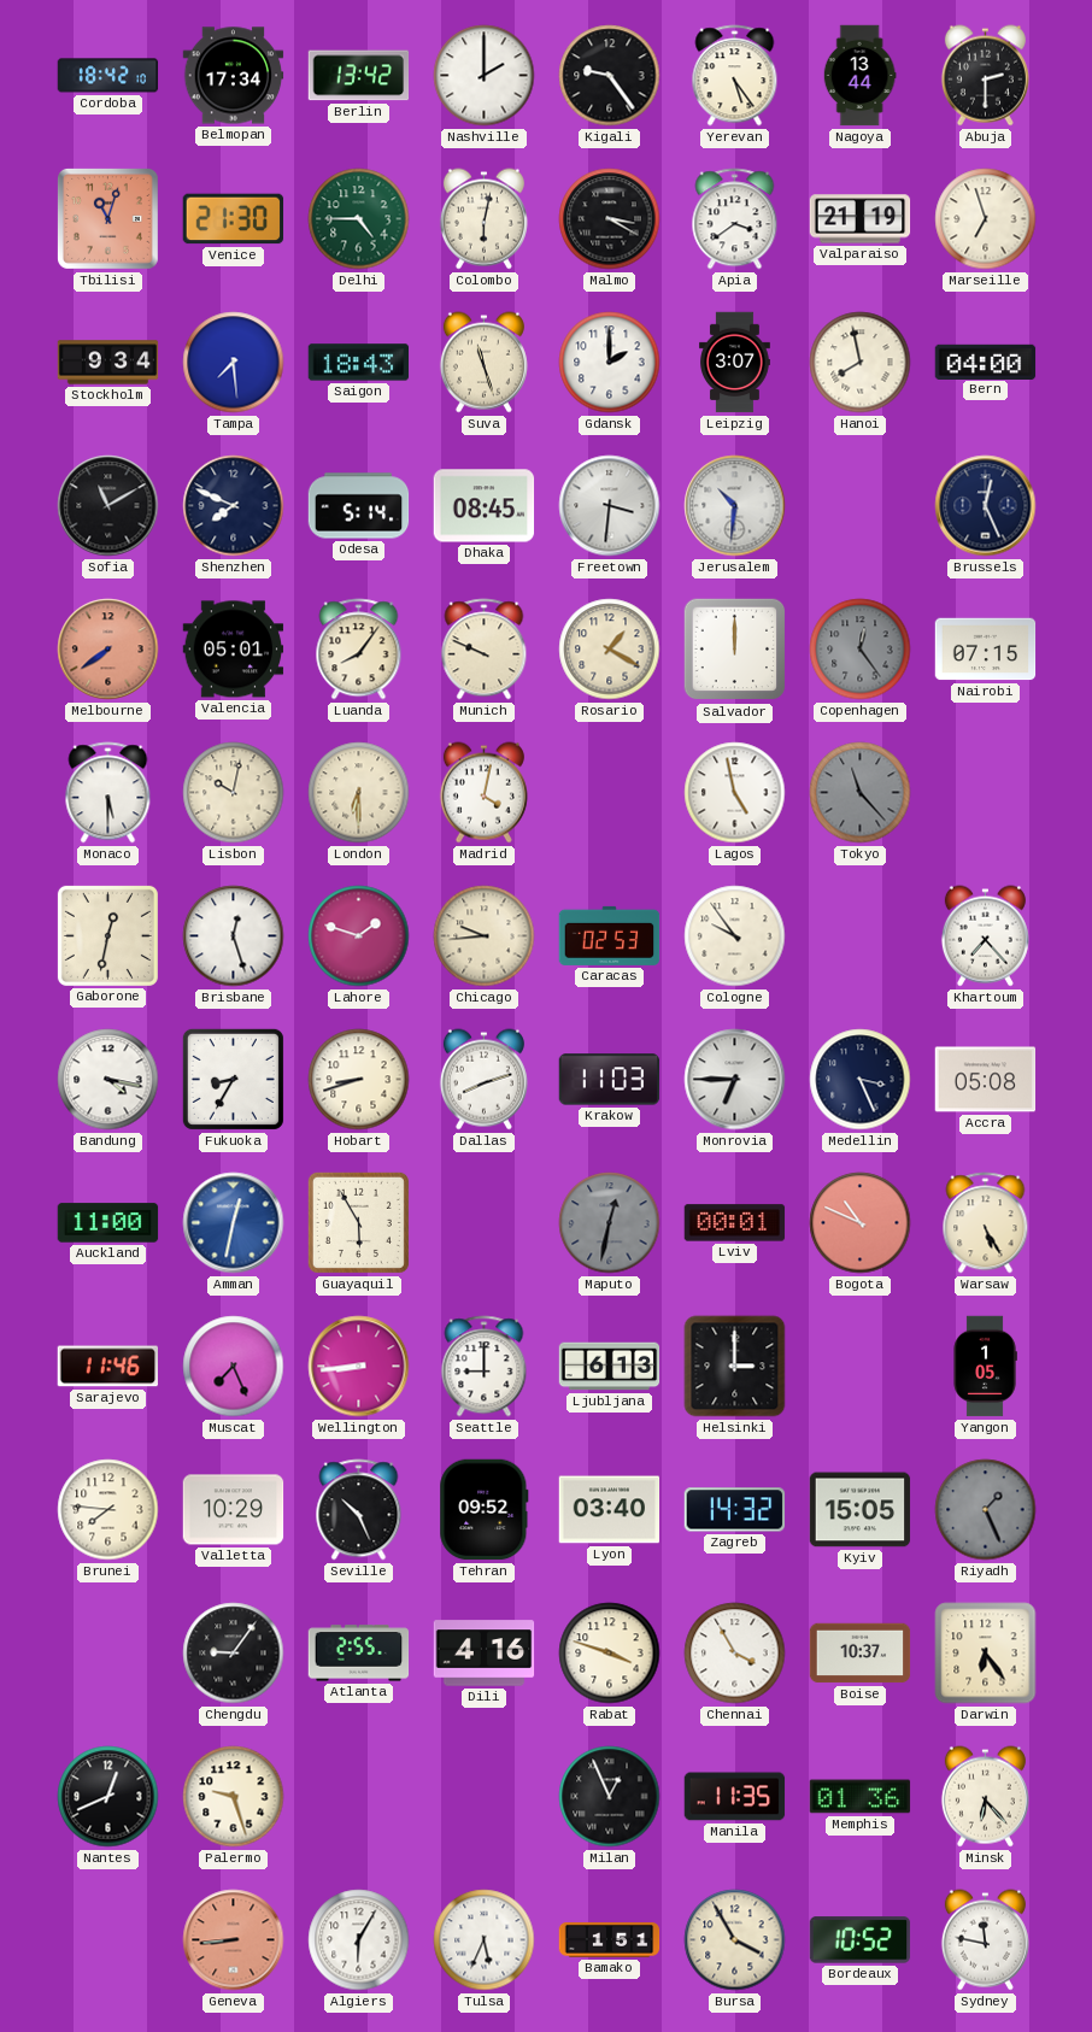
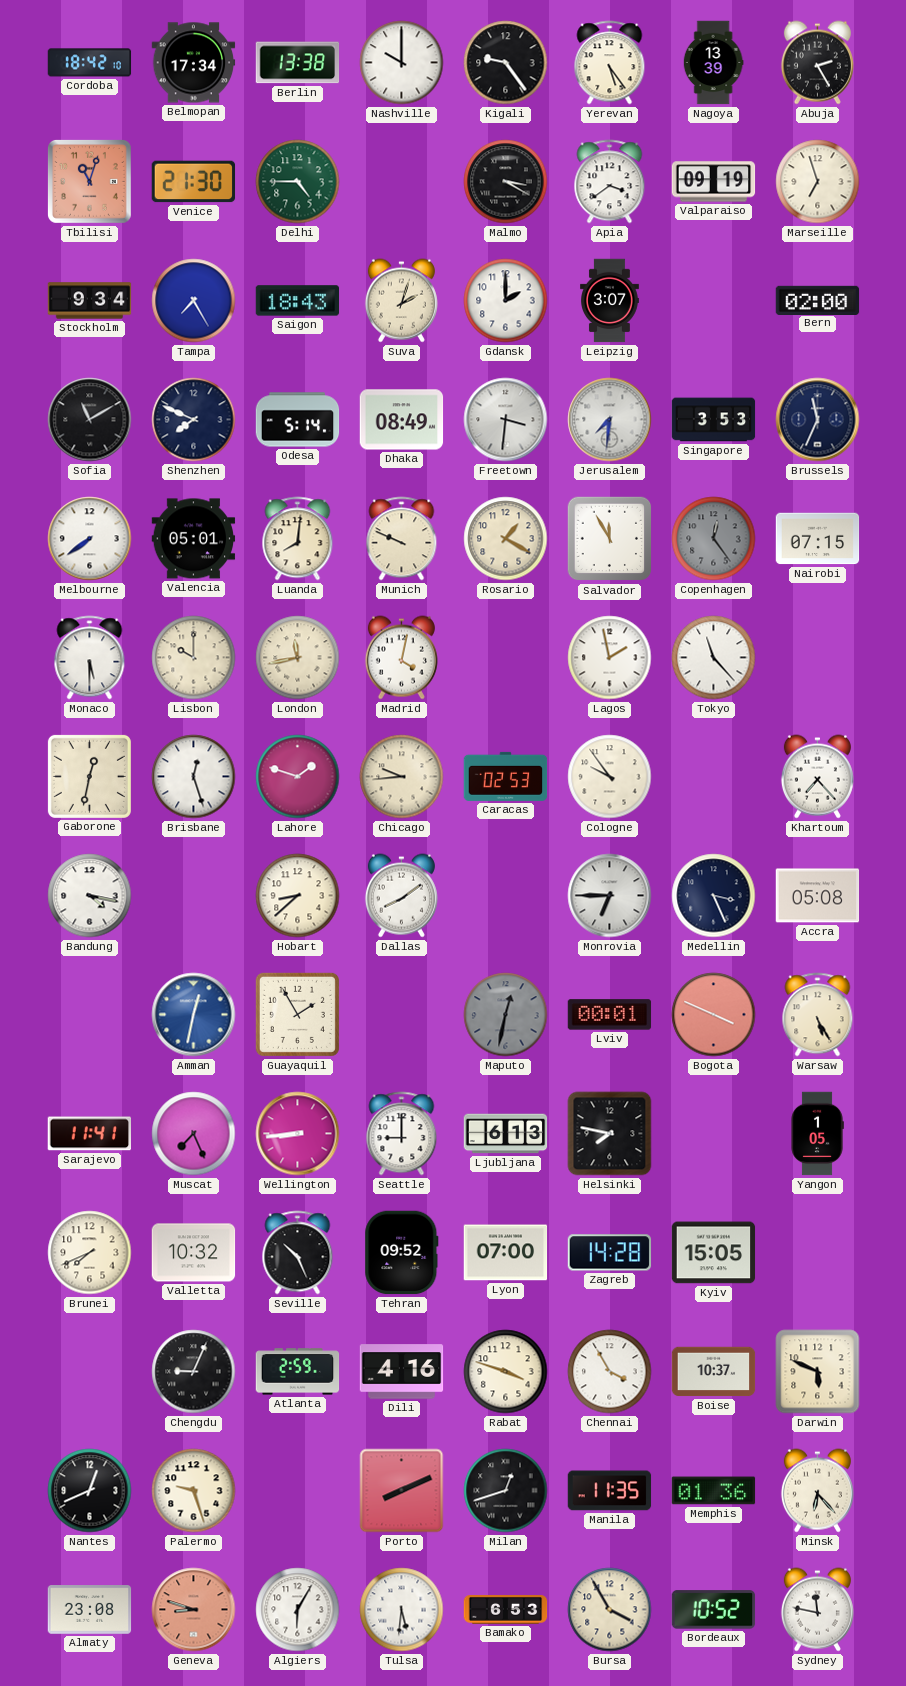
Berlin: 13:42 -> 13:38 (298, 63)
Nashville: 2:00 -> 10:00 (402, 63)
Nagoya: 13:44 -> 13:39 (713, 63)
Abuja: 2:30 -> 2:25 (817, 63)
Colombo: 6:02 -> none (483, 219)
Valparaiso: 21:19 -> 09:19 (714, 182)
Tampa: 7:29 -> 7:25 (194, 301)
Suva: 11:27 -> 2:03 (401, 301)
Hanoi: 7:58 -> none (861, 363)
Bern: 04:00 -> 02:00 (818, 300)
Dhaka: 08:45 -> 08:49 (402, 420)
Jerusalem: 10:31 -> 7:31 (610, 420)
Singapore: none -> 3:53 (714, 420)
Brussels: 12:26 -> 11:34 (818, 420)
Melbourne dial: salmon -> white (90, 539)
Luanda: 8:06 -> 8:01 (298, 539)
Salvador: 12:00 -> 11:55 (610, 539)
Lisbon: 10:02 -> 10:00 (194, 658)
London: 6:30 -> 11:43 (298, 658)
Lagos: 4:58 -> 1:58 (610, 658)
Tokyo dial: grey -> white (714, 658)
Fukuoka: 8:35 -> none (233, 1079)
Hobart: 8:42 -> 8:38 (298, 896)
Dallas: 8:12 -> 8:09 (401, 896)
Krakow: 11:03 -> none (610, 1080)
Auckland: 11:00 -> none (108, 1223)
Guayaquil: 5:55 -> 1:55 (297, 1014)
Bogota: 10:49 -> 3:49 (714, 1015)
Sarajevo: 11:46 -> 11:41 (90, 1134)
Helsinki: 3:00 -> 7:47 (610, 1134)
Brunei: 7:46 -> 7:41 (90, 1253)
Valletta: 10:29 -> 10:32 (194, 1253)
Lyon: 03:40 -> 07:00 (506, 1253)
Zagreb: 14:32 -> 14:28 (610, 1253)
Riyadh: 1:26 -> none (986, 1510)
Chengdu: 9:06 -> 9:04 (194, 1372)
Atlanta: 2:55 -> 2:59 (298, 1372)
Darwin: 6:24 -> 5:49 (818, 1372)
Porto: none -> 8:11 (402, 1491)
Milan: 12:56 -> 12:42 (506, 1491)
Almaty: none -> 23:08 (90, 1610)
Geneva: 8:44 -> 8:48 (194, 1610)
Tulsa: 5:34 -> 5:31 (402, 1610)
Bamako: 1:51 -> 6:53 (506, 1610)
